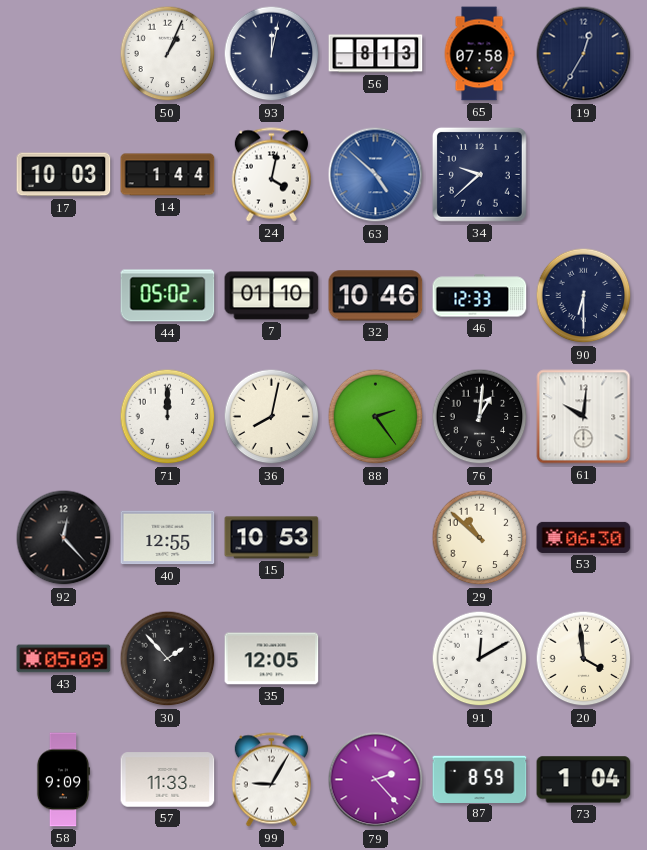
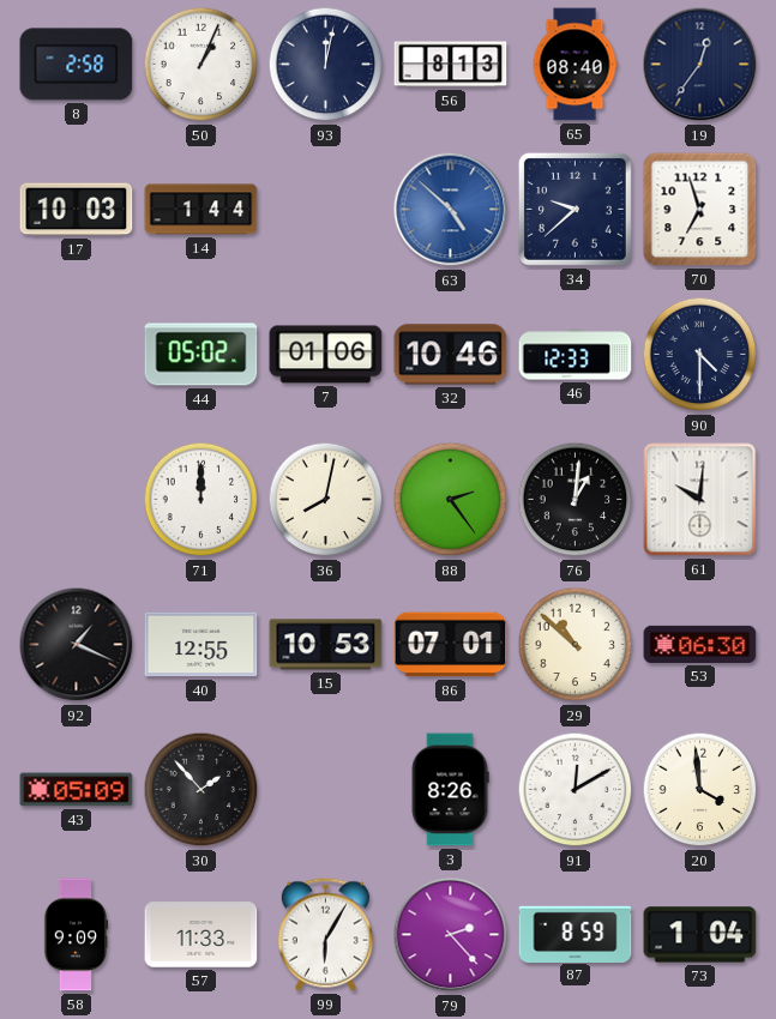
8: none -> 2:58 (77, 65)
65: 07:58 -> 08:40 (575, 65)
19: 12:35 -> 12:36 (700, 65)
24: 4:02 -> none (271, 175)
70: none -> 6:57 (700, 210)
7: 01:10 -> 01:06 (326, 355)
90: 6:30 -> 4:30 (700, 355)
92: 12:23 -> 1:19 (77, 645)
86: none -> 07:01 (451, 645)
35: 12:05 -> none (272, 659)
3: none -> 8:26 (450, 790)
99: 9:05 -> 6:05 (325, 935)
